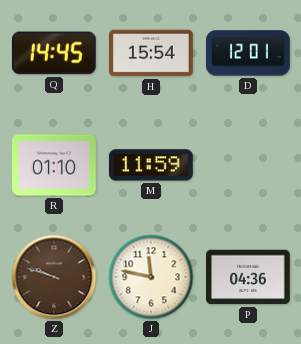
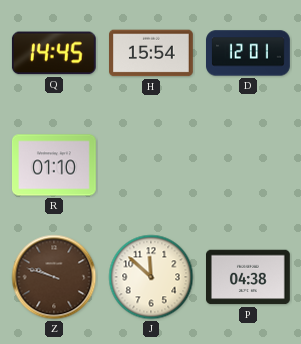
M: 11:59 -> none (151, 165)
J: 11:47 -> 11:52 (151, 277)
P: 04:36 -> 04:38 (249, 277)
